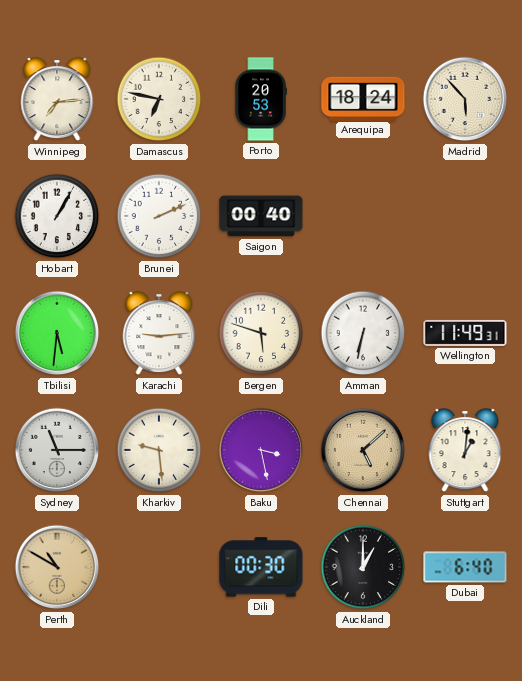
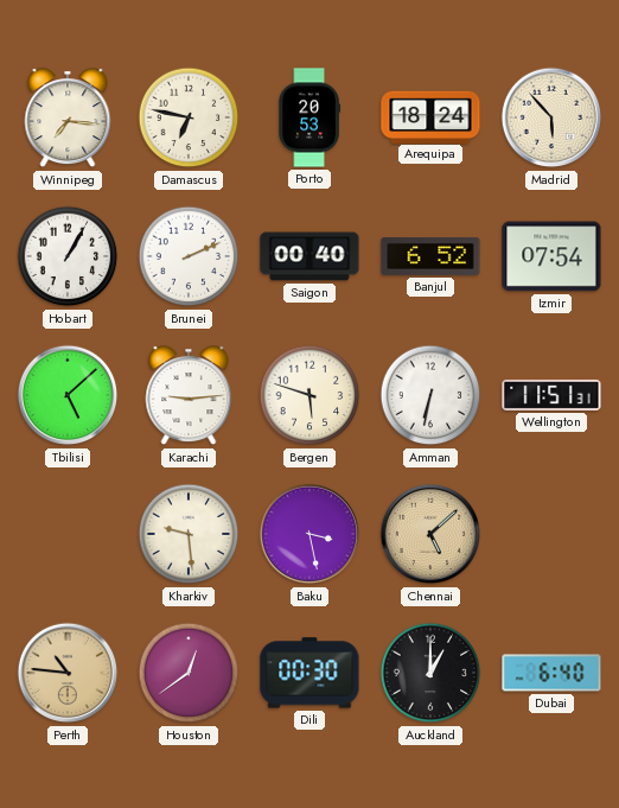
Winnipeg: 7:14 -> 7:16 (68, 119)
Banjul: none -> 6:52 (430, 256)
Izmir: none -> 07:54 (551, 256)
Tbilisi: 5:31 -> 5:08 (68, 395)
Wellington: 11:49 -> 11:51 (551, 395)
Sydney: 11:15 -> none (57, 450)
Stuttgart: 1:01 -> none (465, 451)
Perth: 10:50 -> 10:46 (68, 673)
Houston: none -> 12:39 (189, 673)
